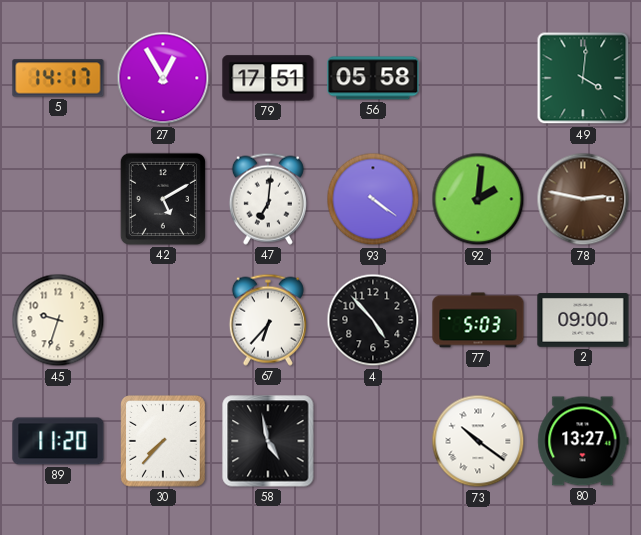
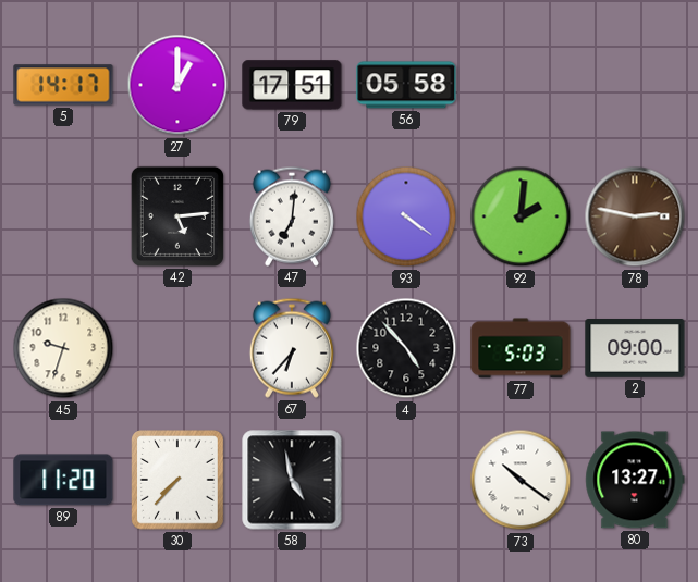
27: 12:55 -> 1:00 (177, 85)
49: 4:01 -> none (583, 78)
42: 5:10 -> 5:14 (177, 216)
